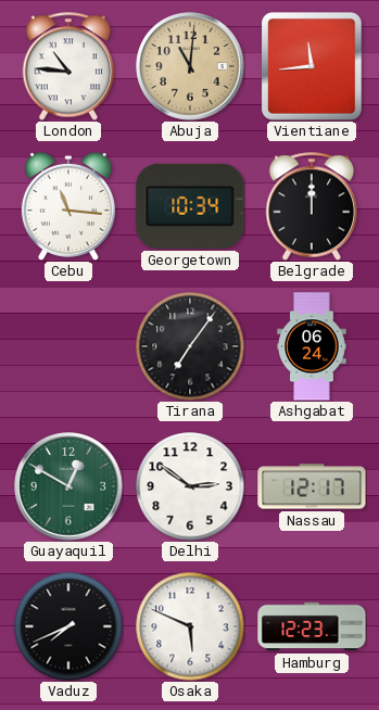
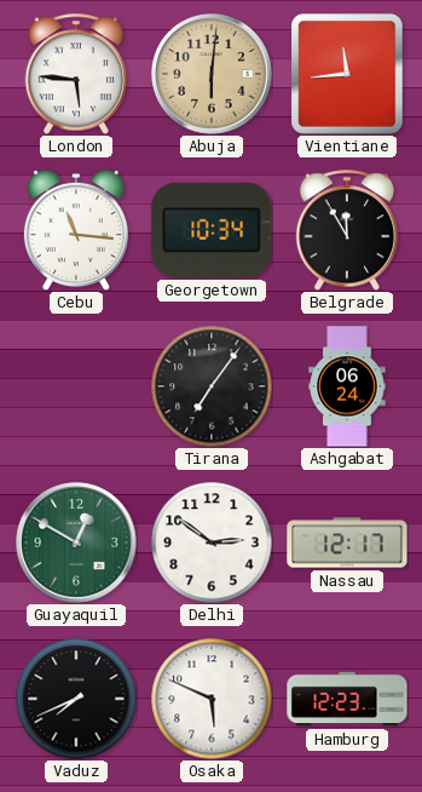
London: 10:46 -> 5:46 (76, 74)
Abuja: 11:01 -> 6:01 (212, 74)
Belgrade: 12:00 -> 11:55 (347, 230)
